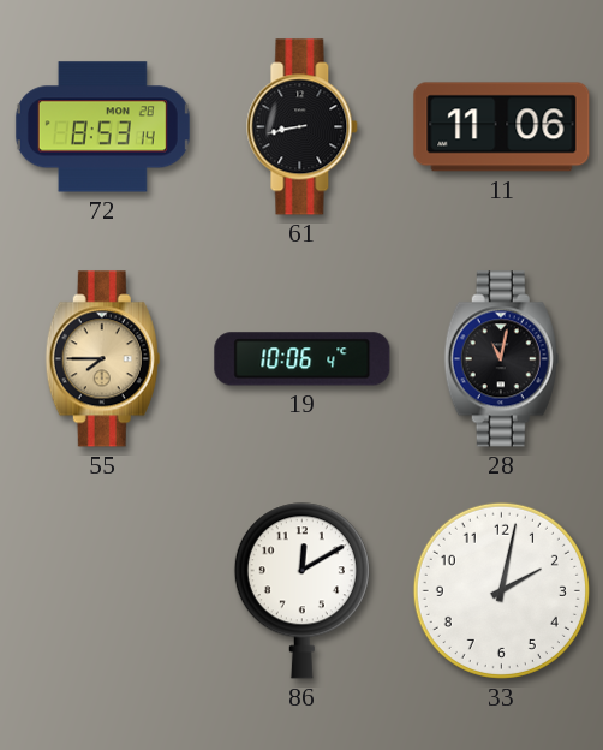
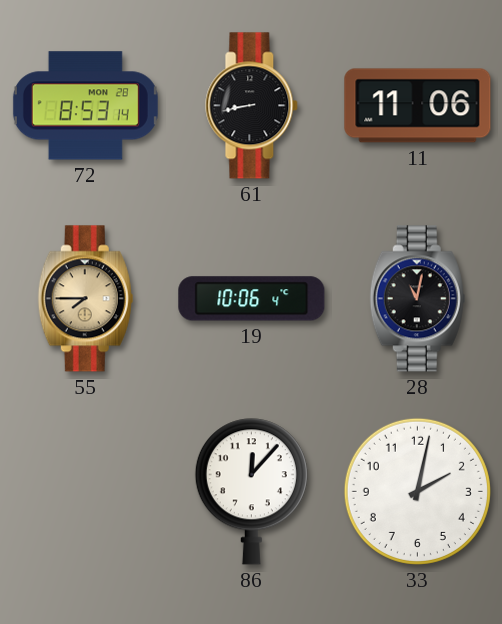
86: 12:10 -> 12:07 (251, 492)
